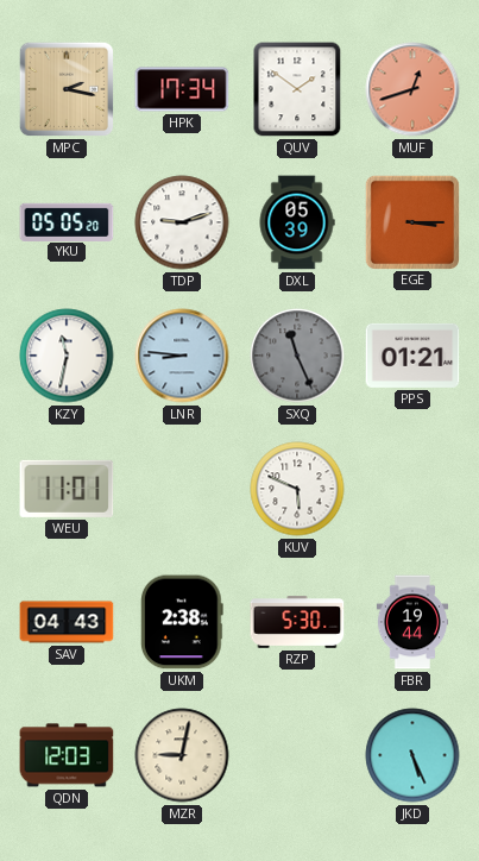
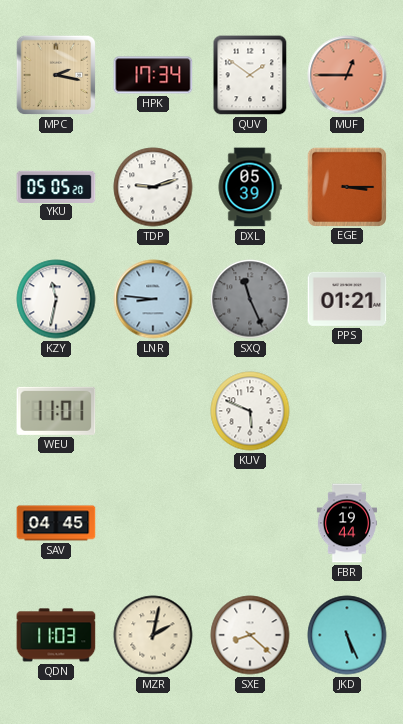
MUF: 12:42 -> 12:45 (347, 75)
SAV: 04:43 -> 04:45 (56, 523)
UKM: 2:38 -> none (182, 622)
RZP: 5:30 -> none (297, 622)
QDN: 12:03 -> 11:03 (56, 635)
MZR: 9:02 -> 2:02 (153, 635)
SXE: none -> 8:22 (250, 635)
